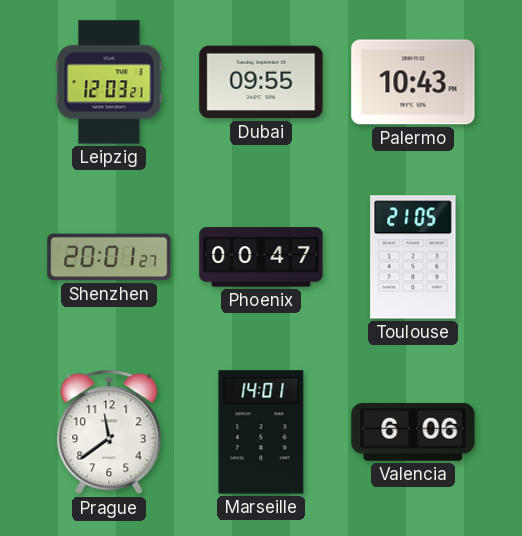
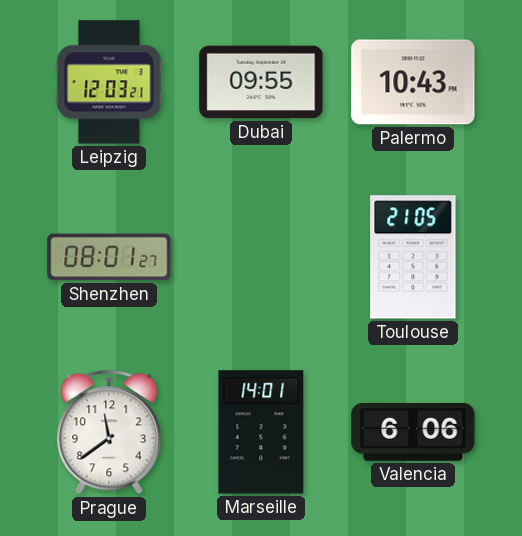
Shenzhen: 20:01 -> 08:01 (109, 257)
Phoenix: 00:47 -> none (261, 257)
